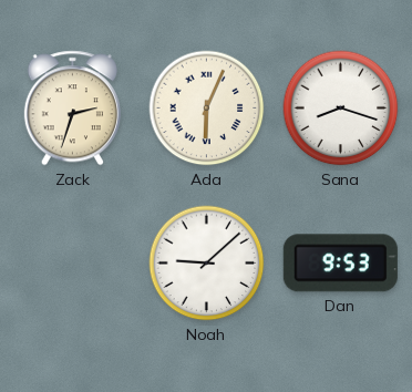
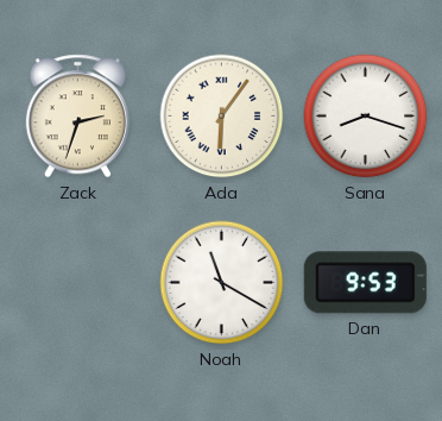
Ada: 6:04 -> 6:06 (222, 117)
Noah: 9:08 -> 11:20 (222, 283)
